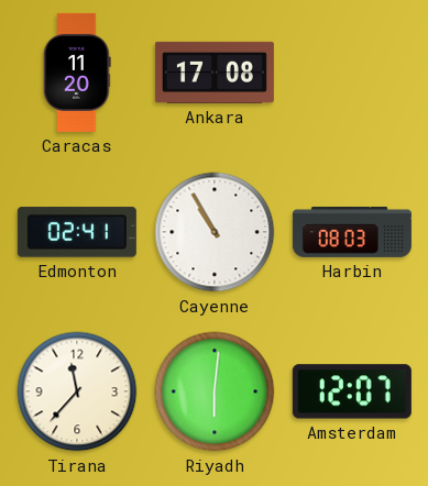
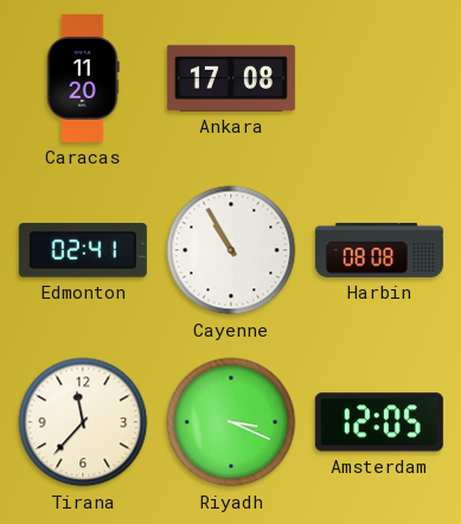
Harbin: 08:03 -> 08:08 (379, 250)
Riyadh: 6:01 -> 3:19 (231, 422)
Amsterdam: 12:07 -> 12:05 (379, 422)
